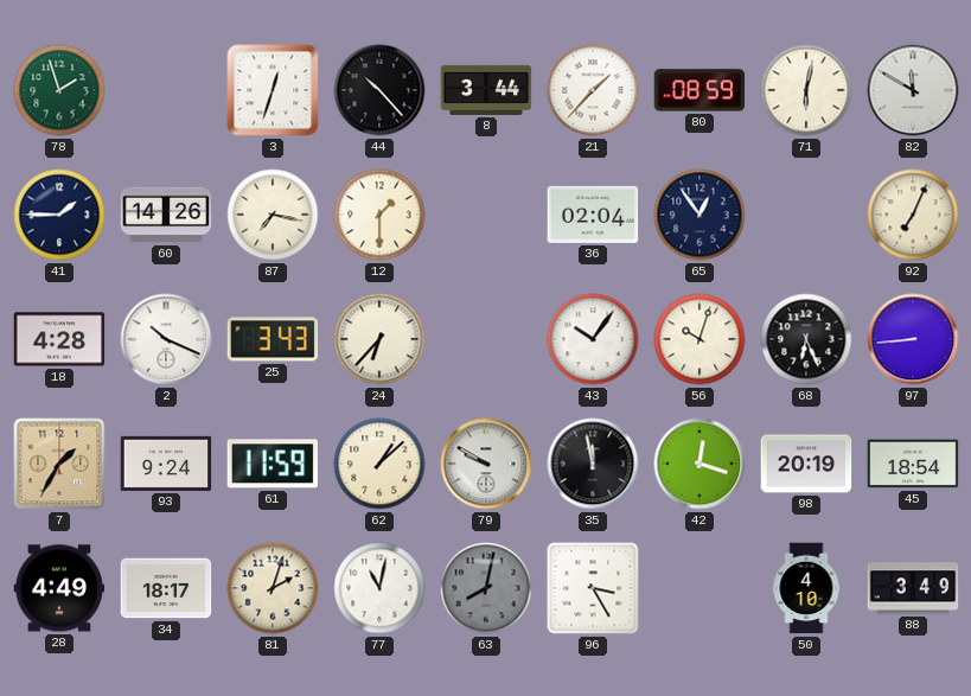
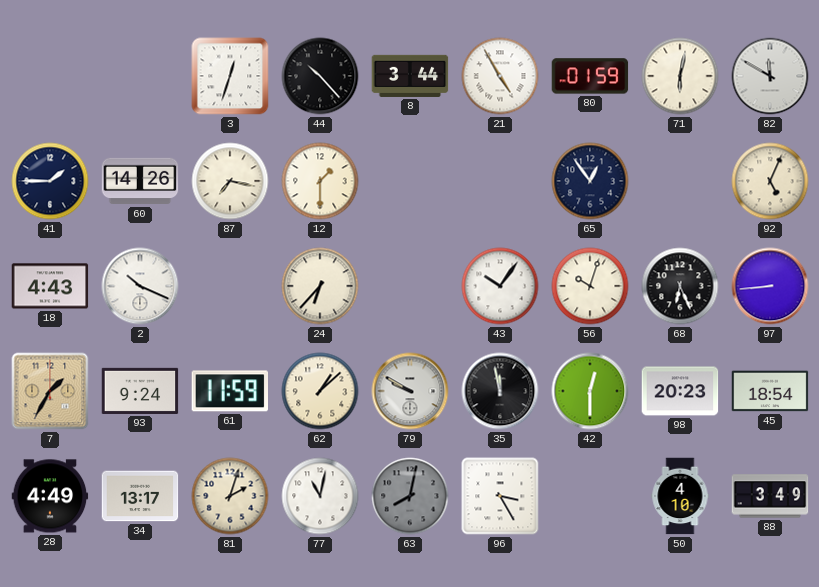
78: 1:57 -> none (59, 90)
21: 1:37 -> 4:55 (500, 76)
80: 08:59 -> 01:59 (590, 76)
36: 02:04 -> none (593, 215)
92: 7:04 -> 5:04 (770, 181)
18: 4:28 -> 4:43 (50, 286)
25: 3:43 -> none (273, 339)
42: 12:18 -> 12:30 (590, 391)
98: 20:19 -> 20:23 (680, 391)
34: 18:17 -> 13:17 (140, 496)
